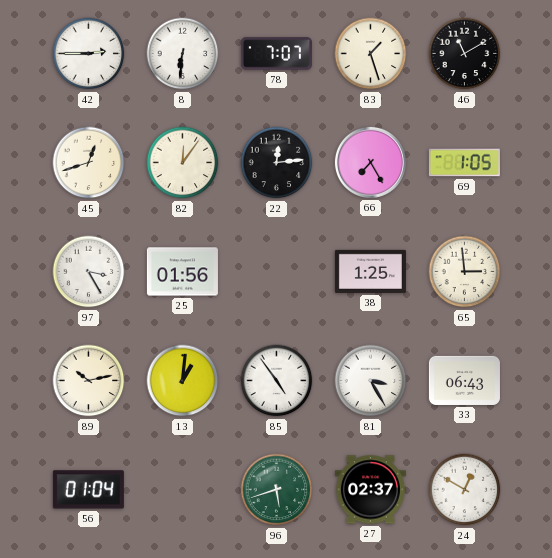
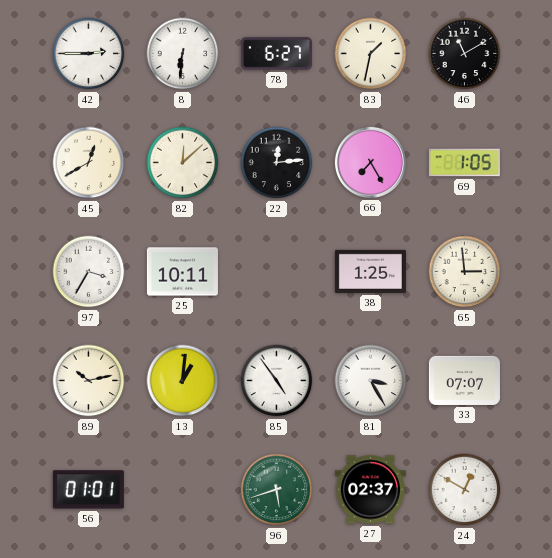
78: 7:07 -> 6:27 (276, 54)
83: 1:27 -> 1:32 (371, 54)
45: 12:42 -> 12:40 (89, 163)
82: 12:06 -> 12:08 (183, 163)
97: 3:25 -> 3:35 (89, 272)
25: 01:56 -> 10:11 (182, 272)
33: 06:43 -> 07:07 (464, 380)
56: 01:04 -> 01:01 (88, 490)
